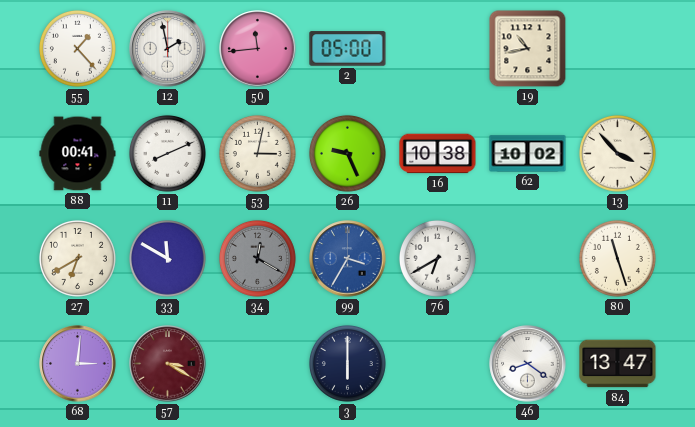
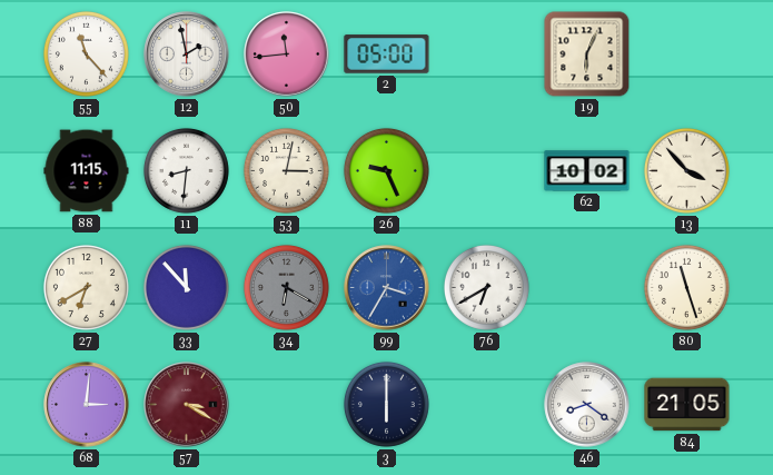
55: 1:23 -> 11:23 (86, 53)
19: 10:43 -> 6:04 (587, 55)
88: 00:41 -> 11:15 (87, 171)
11: 8:11 -> 8:31 (186, 170)
16: 10:38 -> none (438, 154)
33: 11:50 -> 11:53 (186, 287)
34: 12:20 -> 6:20 (286, 287)
84: 13:47 -> 21:05 (687, 405)
